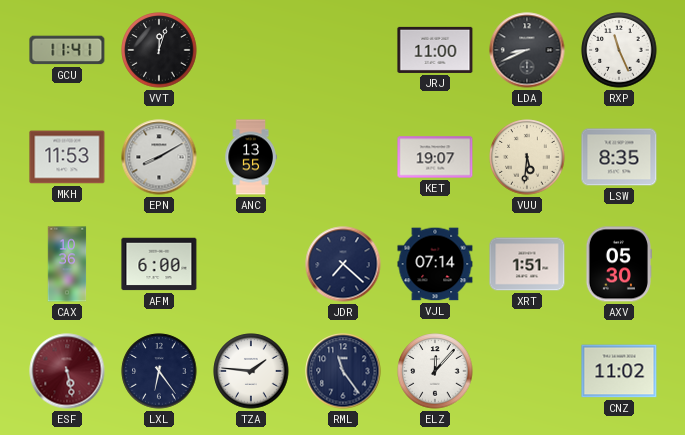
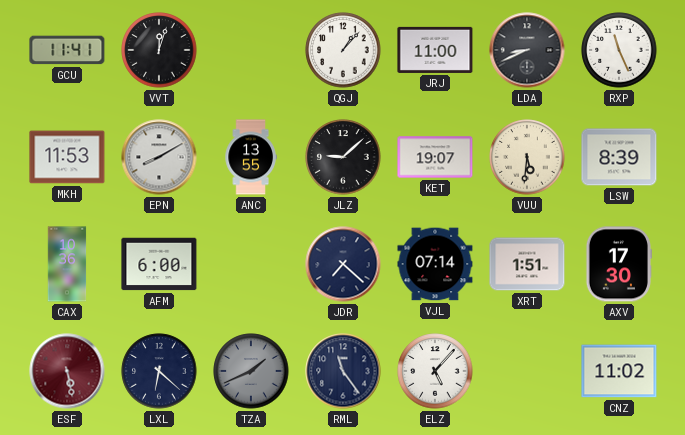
QGJ: none -> 1:07 (343, 50)
JLZ: none -> 9:08 (343, 157)
LSW: 8:35 -> 8:39 (619, 157)
AXV: 05:30 -> 17:30 (618, 264)
LXL: 6:24 -> 6:22 (159, 371)
TZA: 1:46 -> 1:41 (251, 371)
TZA dial: white -> grey (251, 371)
ELZ: 12:07 -> 5:07 (435, 371)
